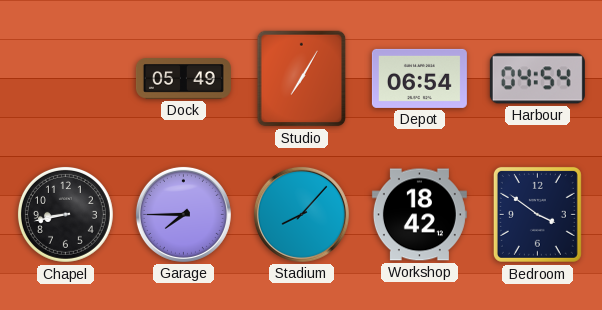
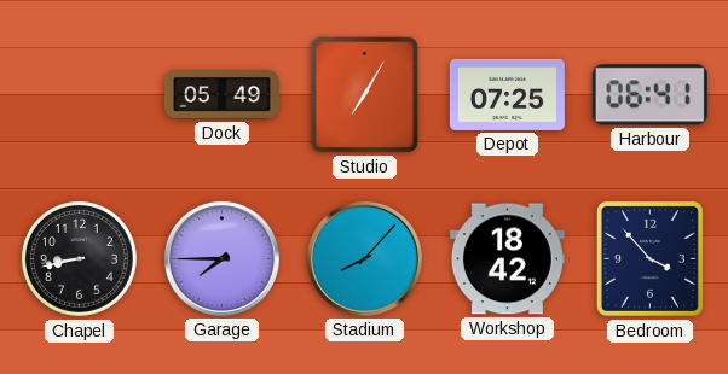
Depot: 06:54 -> 07:25 (507, 94)
Harbour: 04:54 -> 06:41 (649, 95)
Bedroom: 3:51 -> 3:53 (649, 258)
